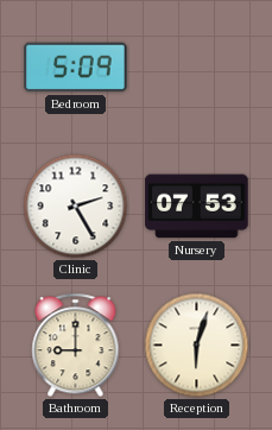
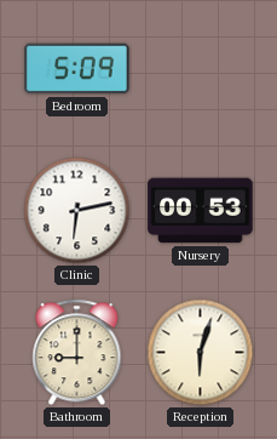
Clinic: 2:25 -> 6:13 (77, 211)
Nursery: 07:53 -> 00:53 (201, 211)
